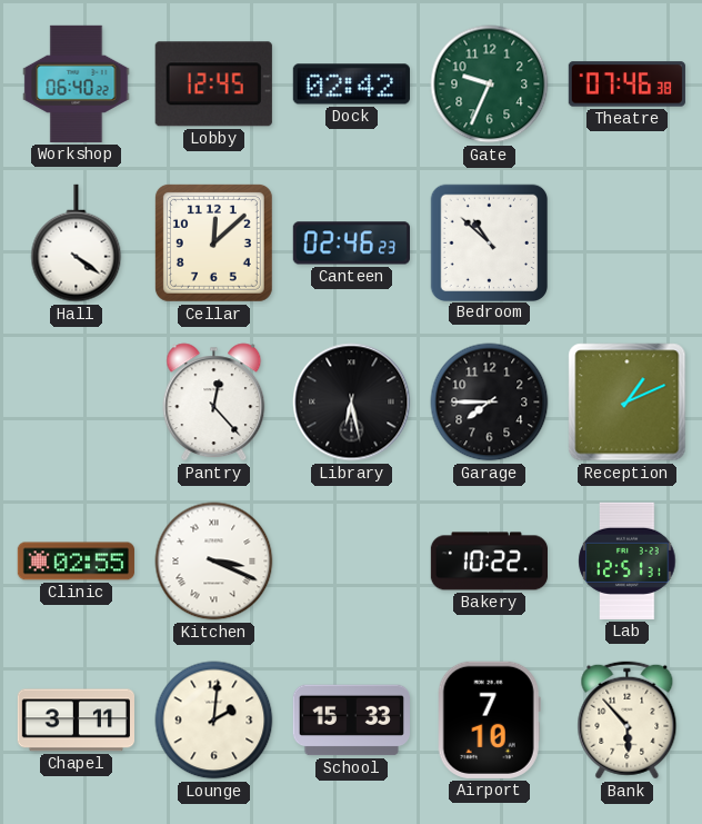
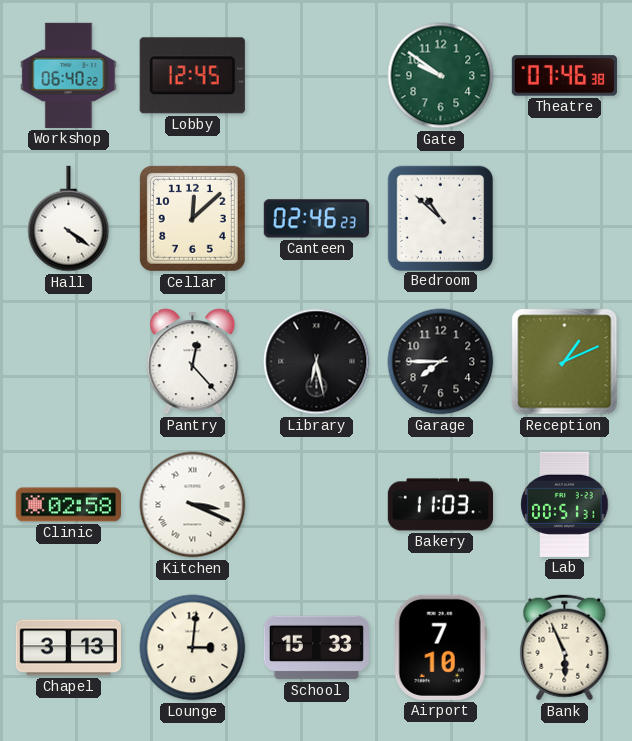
Dock: 02:42 -> none (351, 85)
Gate: 9:34 -> 9:51 (441, 76)
Clinic: 02:55 -> 02:58 (68, 505)
Bakery: 10:22 -> 11:03 (440, 505)
Lab: 12:51 -> 00:51 (565, 504)
Chapel: 3:11 -> 3:13 (68, 648)
Lounge: 2:01 -> 3:01 (193, 648)
Bank: 5:53 -> 5:56 (565, 648)
